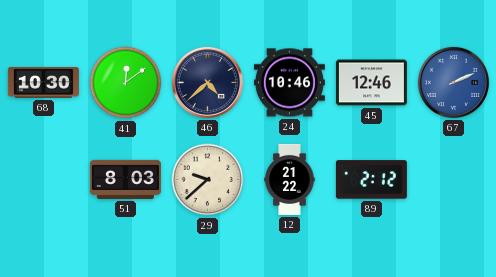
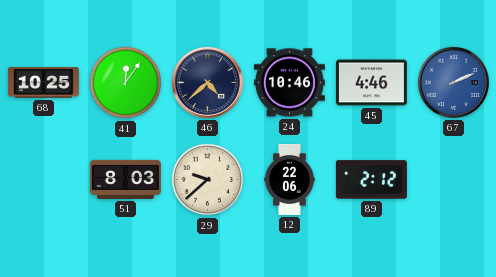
68: 10:30 -> 10:25 (43, 83)
41: 12:09 -> 12:06 (126, 83)
45: 12:46 -> 4:46 (371, 83)
12: 21:22 -> 22:06 (290, 179)
